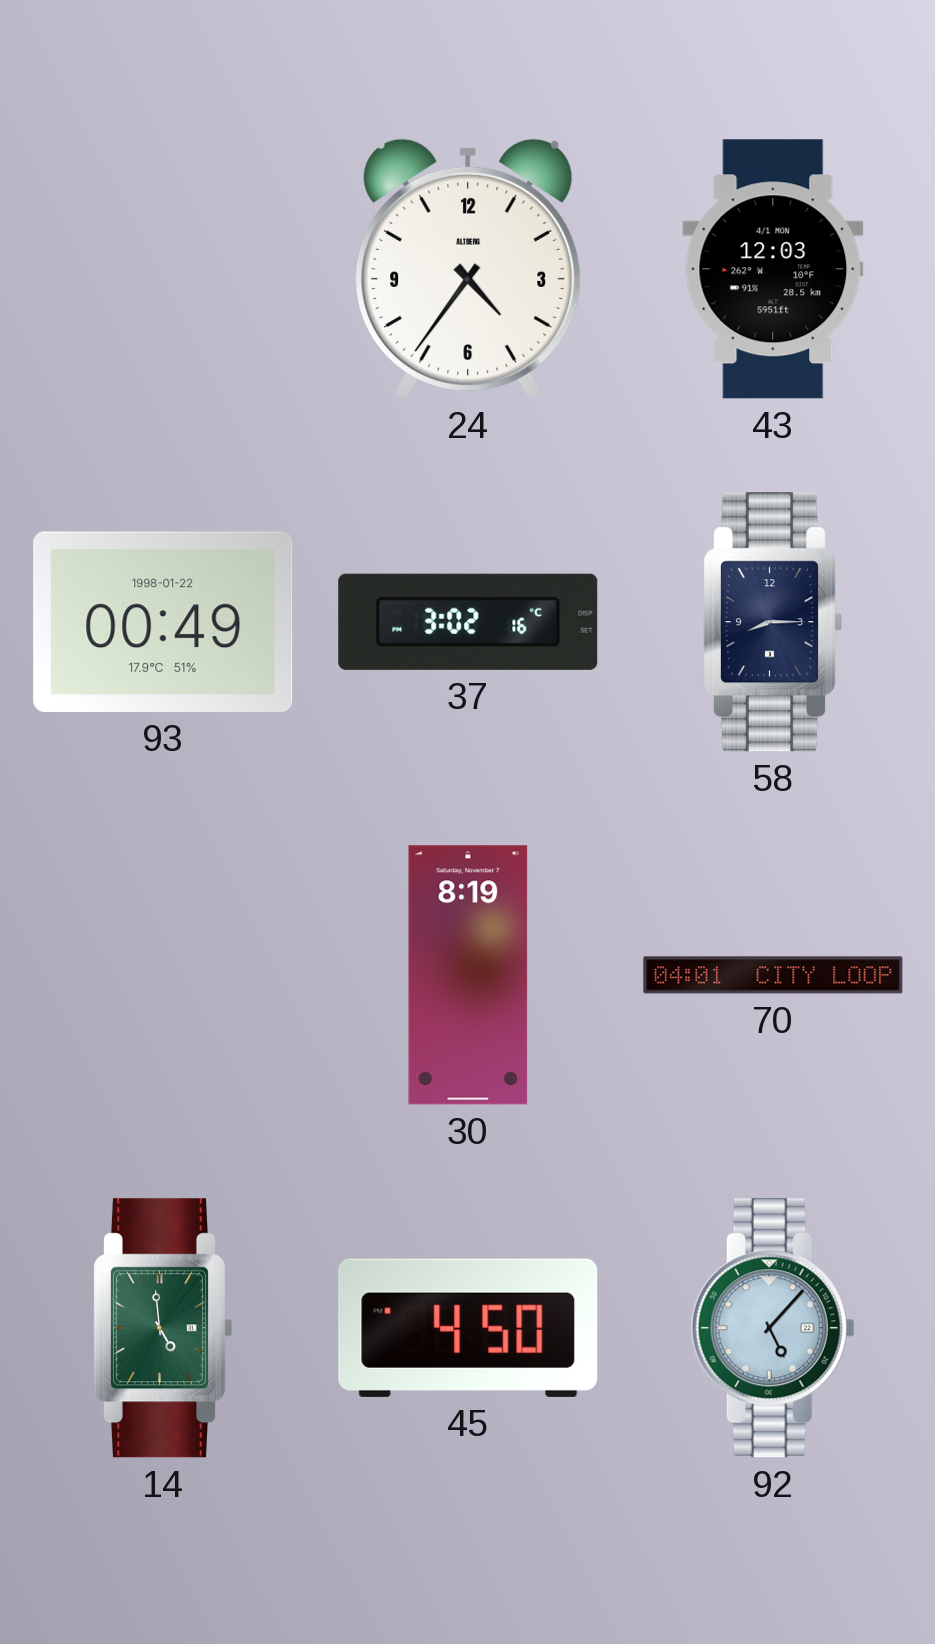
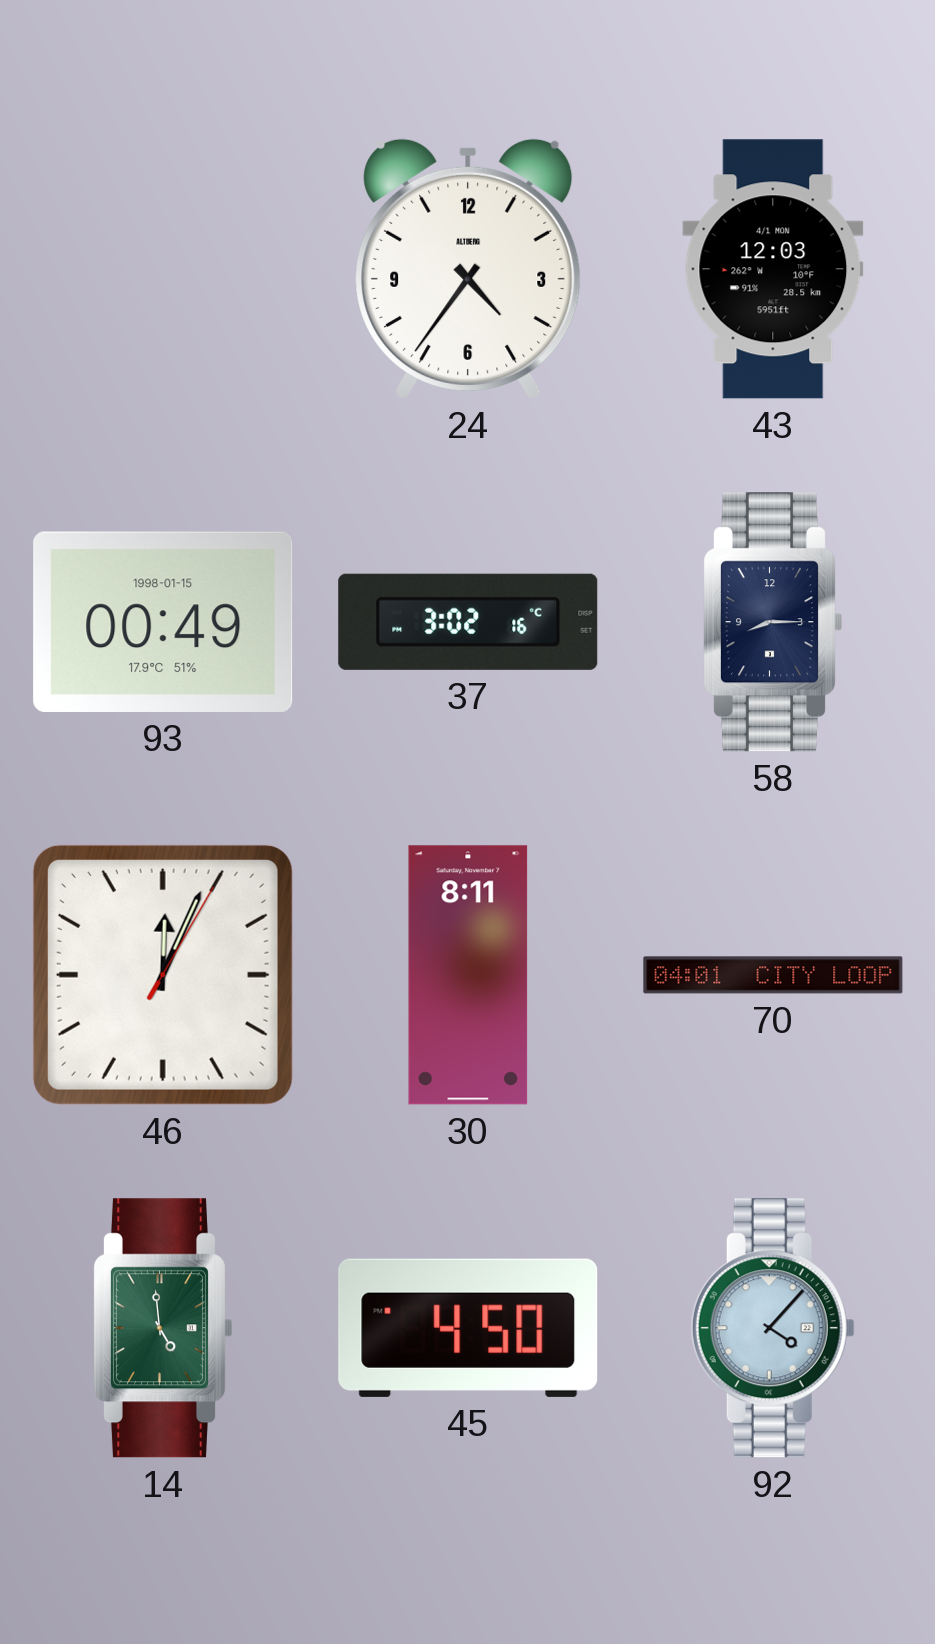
93 date: 1998-01-22 -> 1998-01-15 (163, 622)
46: none -> 12:04 (163, 975)
30: 8:19 -> 8:11 (468, 975)
92: 5:07 -> 4:07 (773, 1328)
